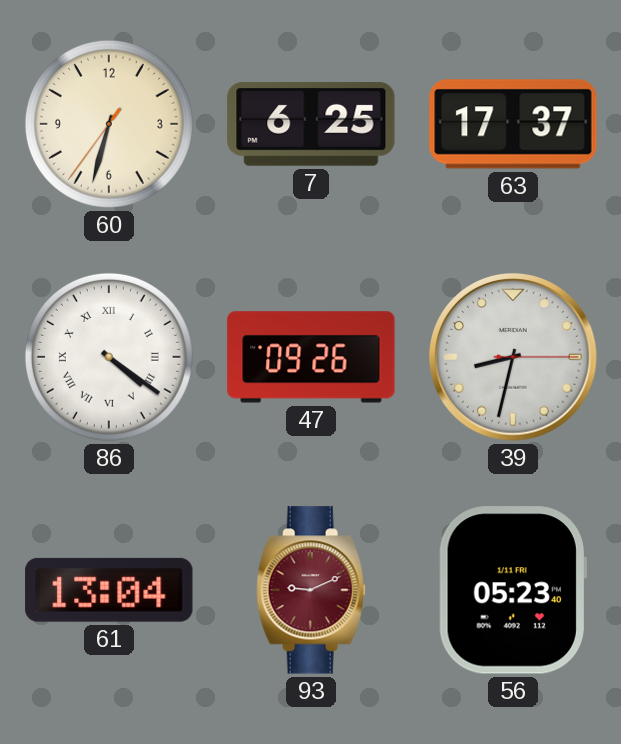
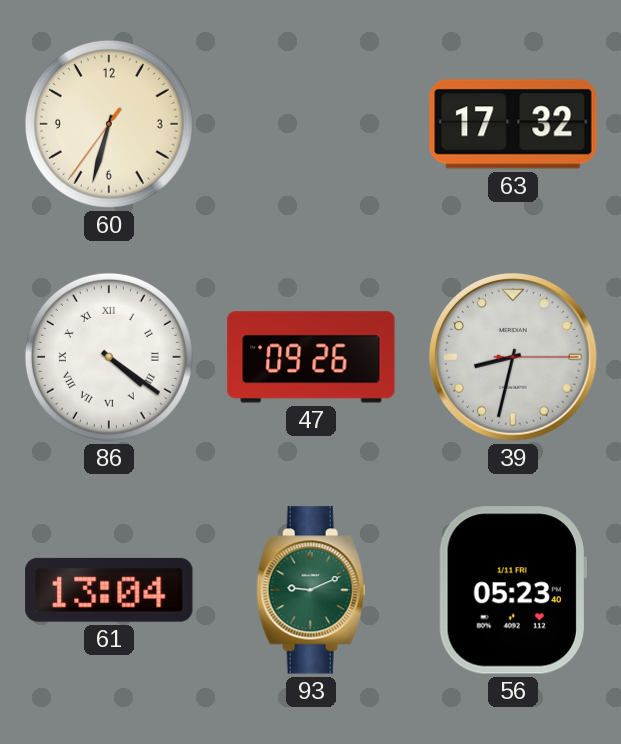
7: 6:25 -> none (311, 125)
63: 17:37 -> 17:32 (513, 124)
93 dial: burgundy -> green (311, 590)
